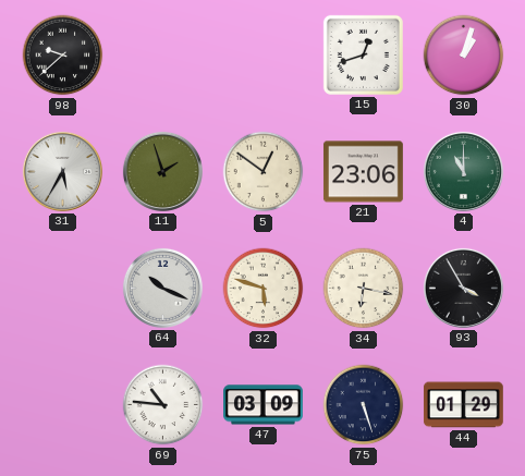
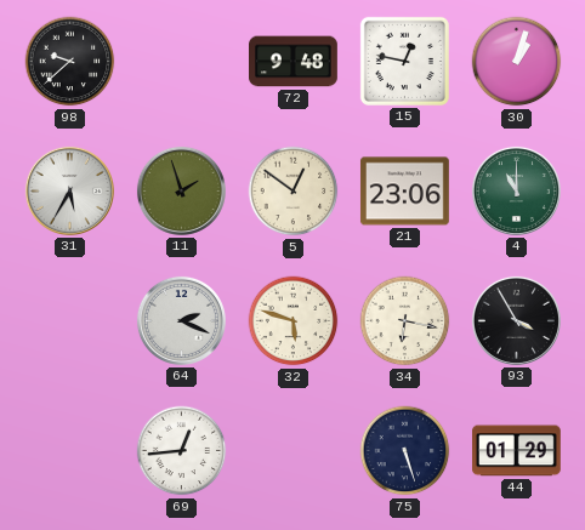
72: none -> 9:48 (294, 62)
15: 12:42 -> 12:47 (404, 61)
64: 10:19 -> 2:19 (181, 320)
69: 10:46 -> 12:44 (182, 451)
47: 03:09 -> none (264, 405)
